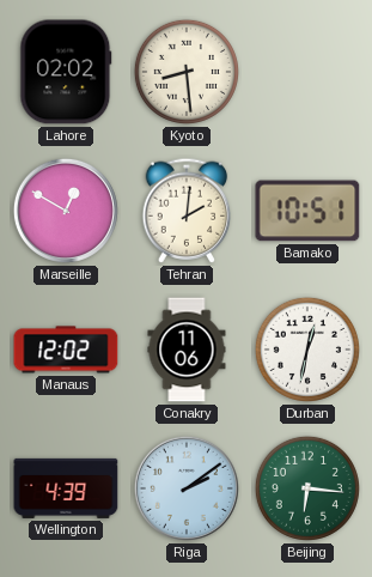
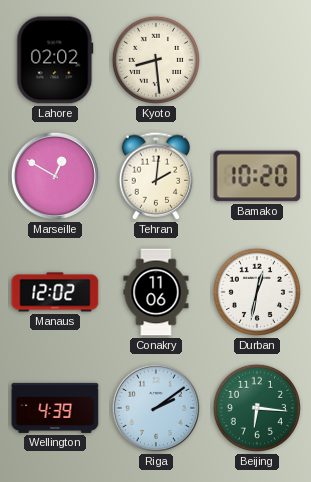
Bamako: 10:51 -> 10:20 (257, 176)
